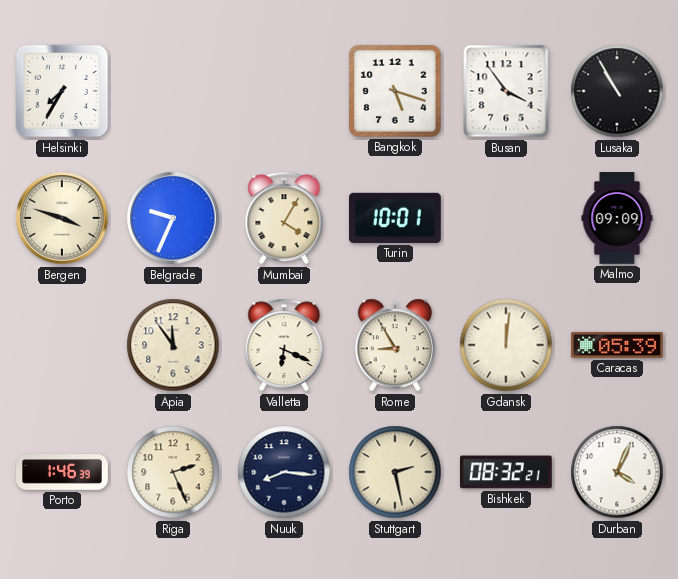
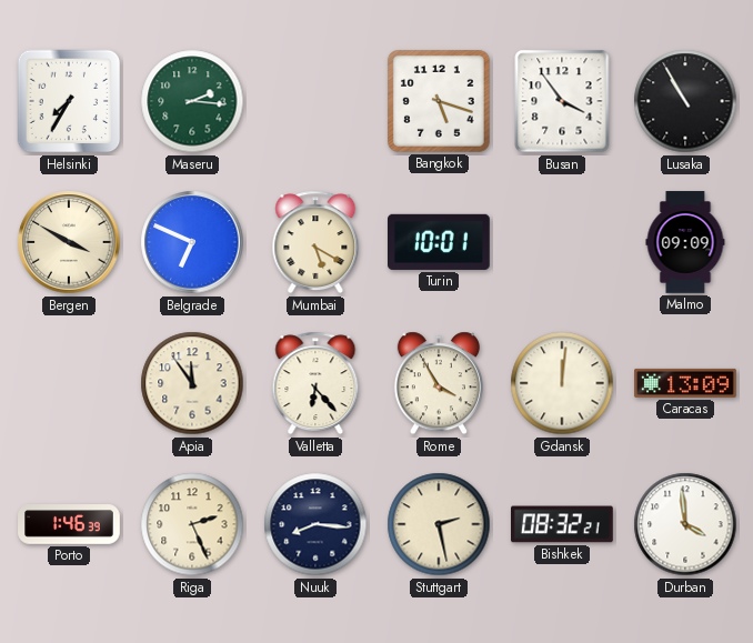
Maseru: none -> 2:16 (192, 101)
Bergen: 3:48 -> 3:50 (69, 242)
Belgrade: 9:34 -> 6:49 (192, 242)
Mumbai: 4:05 -> 5:20 (315, 242)
Valletta: 6:19 -> 6:23 (315, 383)
Rome: 8:55 -> 3:55 (439, 383)
Caracas: 05:39 -> 13:09 (685, 383)
Durban: 4:04 -> 3:59 (685, 524)
